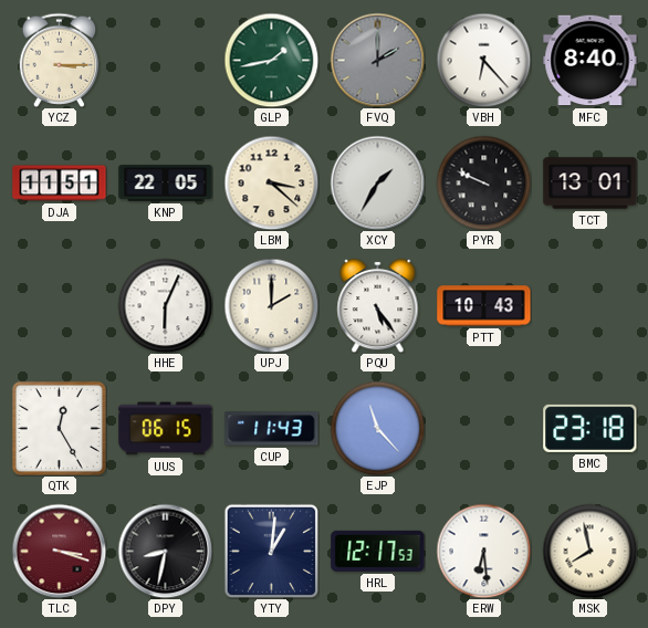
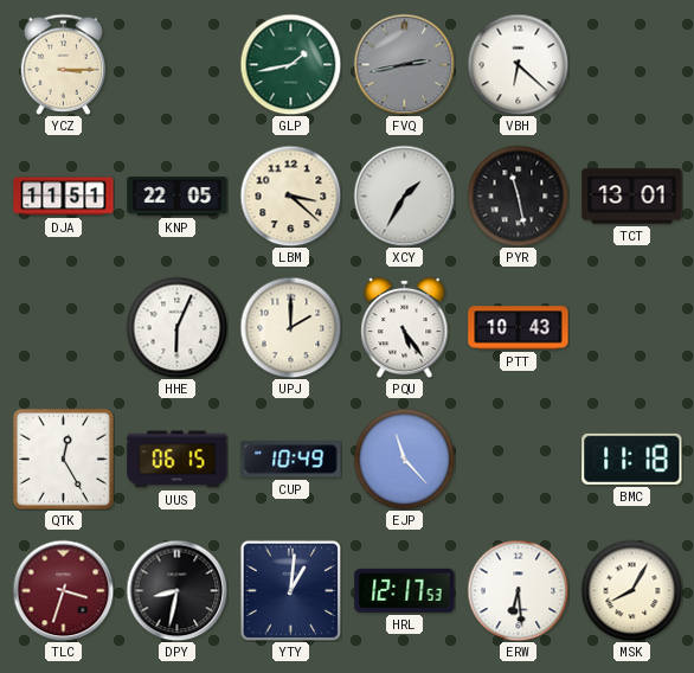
FVQ: 2:00 -> 2:43 (404, 64)
VBH: 6:23 -> 6:22 (518, 64)
MFC: 8:40 -> none (590, 61)
PYR: 9:49 -> 11:28 (518, 196)
CUP: 11:43 -> 10:49 (291, 460)
BMC: 23:18 -> 11:18 (632, 459)
TLC: 3:18 -> 3:33 (63, 590)
MSK: 7:58 -> 8:05 (631, 590)
